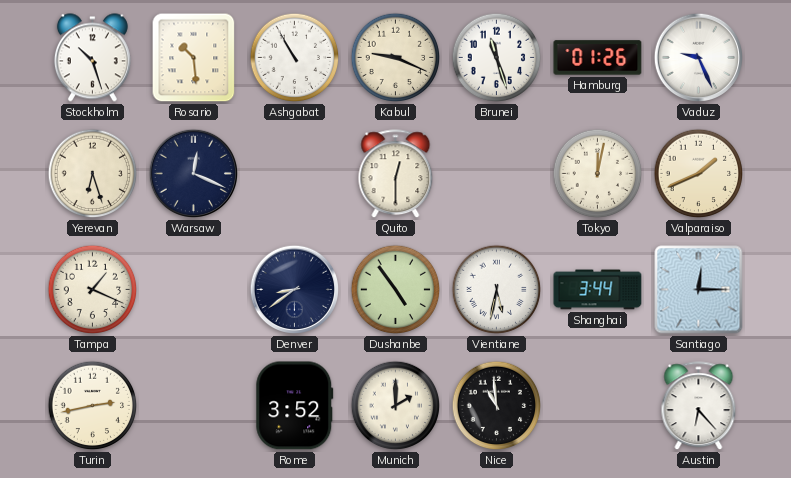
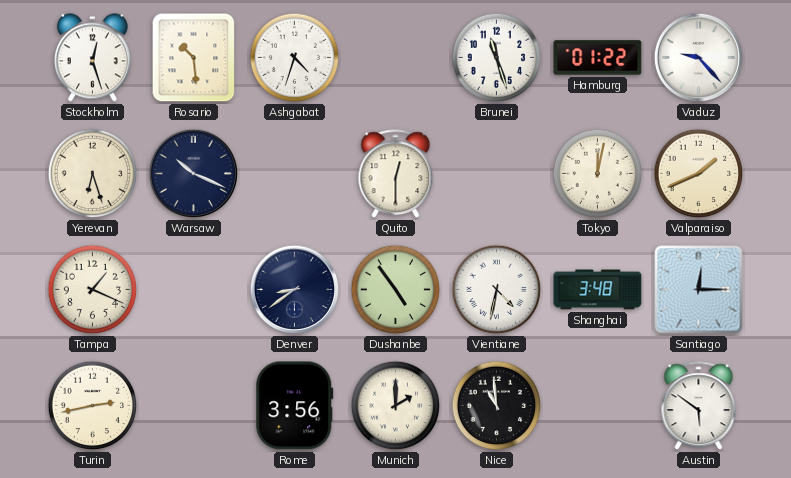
Stockholm: 10:27 -> 12:27 (92, 58)
Ashgabat: 10:55 -> 4:33 (295, 58)
Kabul: 9:19 -> none (396, 58)
Hamburg: 01:26 -> 01:22 (598, 58)
Vaduz: 9:26 -> 9:23 (699, 58)
Warsaw: 12:19 -> 10:19 (194, 174)
Vientiane: 5:32 -> 4:32 (497, 290)
Shanghai: 3:44 -> 3:48 (598, 290)
Rome: 3:52 -> 3:56 (295, 406)
Austin: 6:23 -> 5:51 (699, 406)
